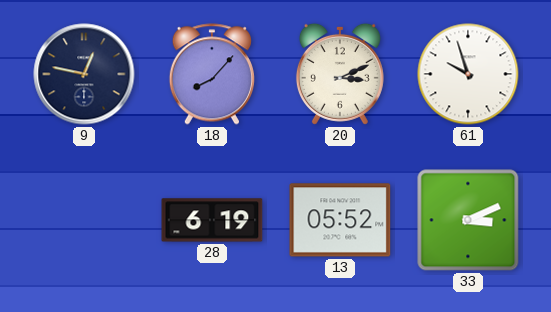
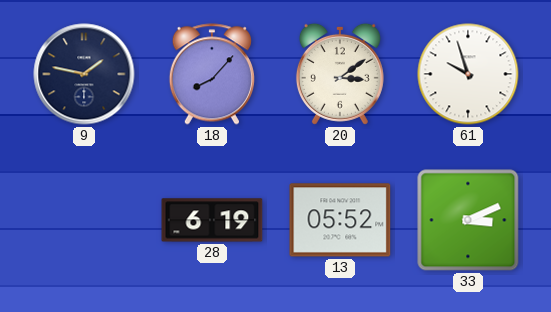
9: 12:47 -> 1:47 (84, 74)
20: 3:11 -> 3:09 (340, 74)
